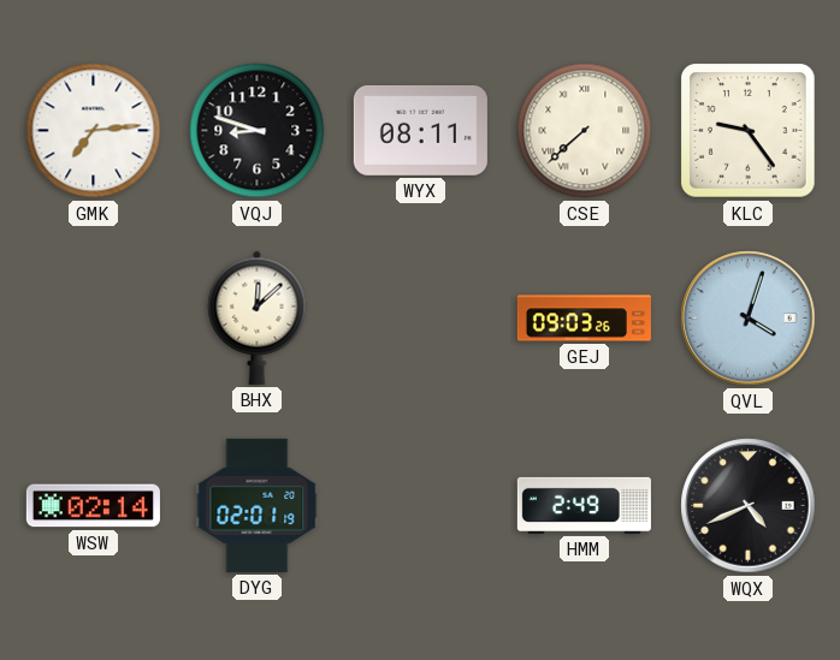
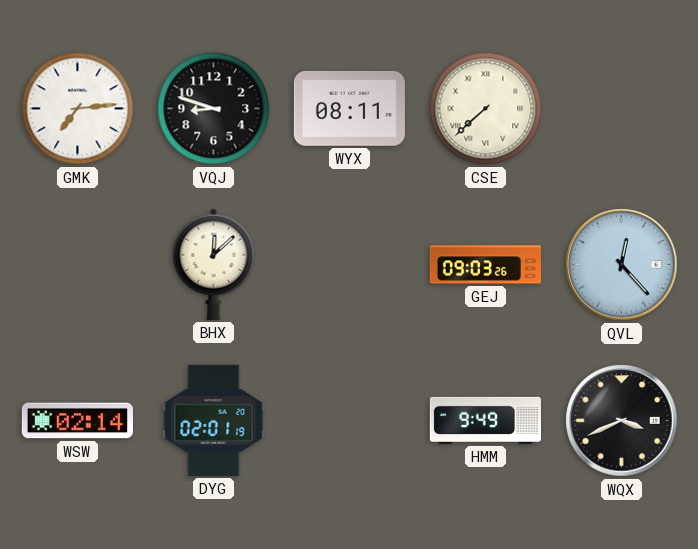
KLC: 9:24 -> none (749, 131)
QVL: 4:03 -> 12:23 (622, 265)
HMM: 2:49 -> 9:49 (485, 420)
WQX: 4:41 -> 3:41 (622, 421)
